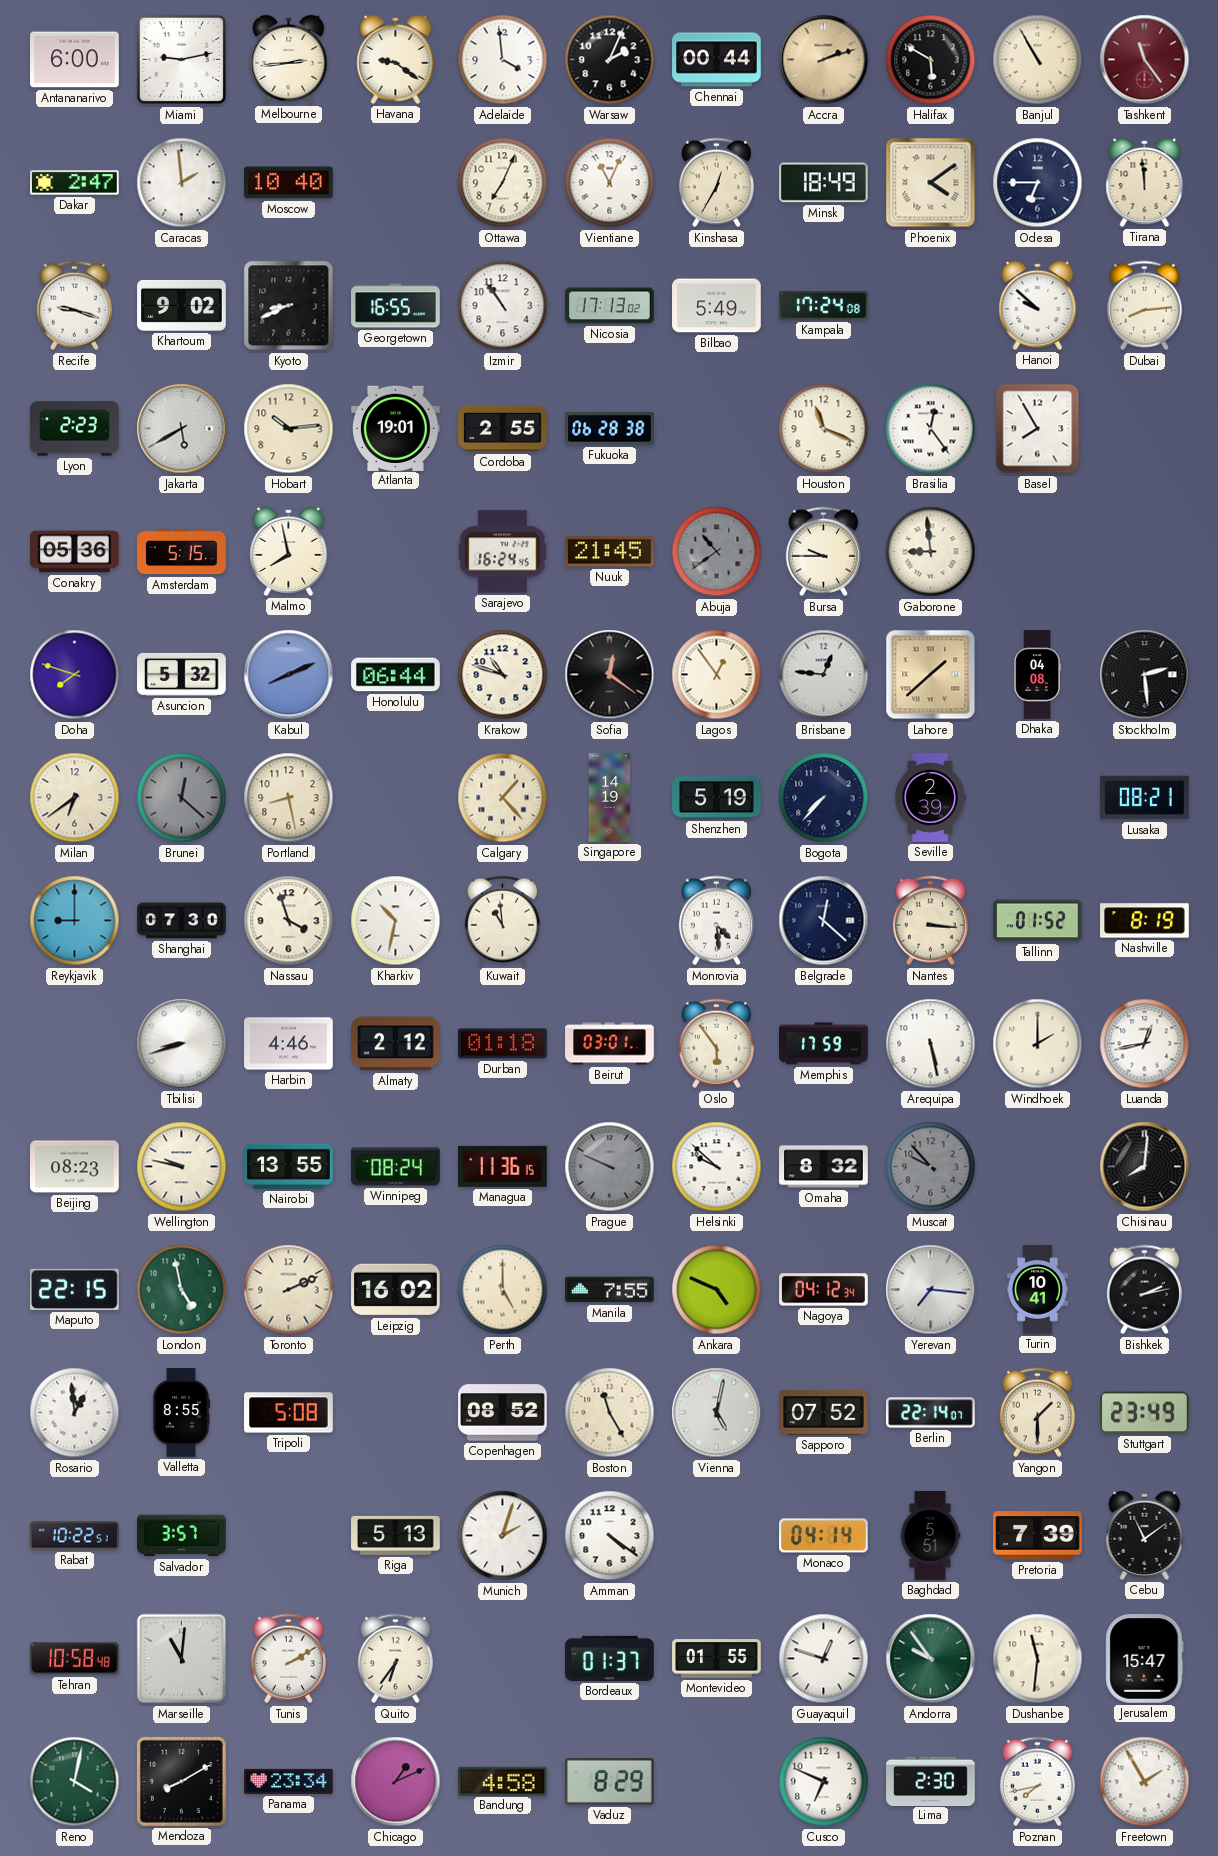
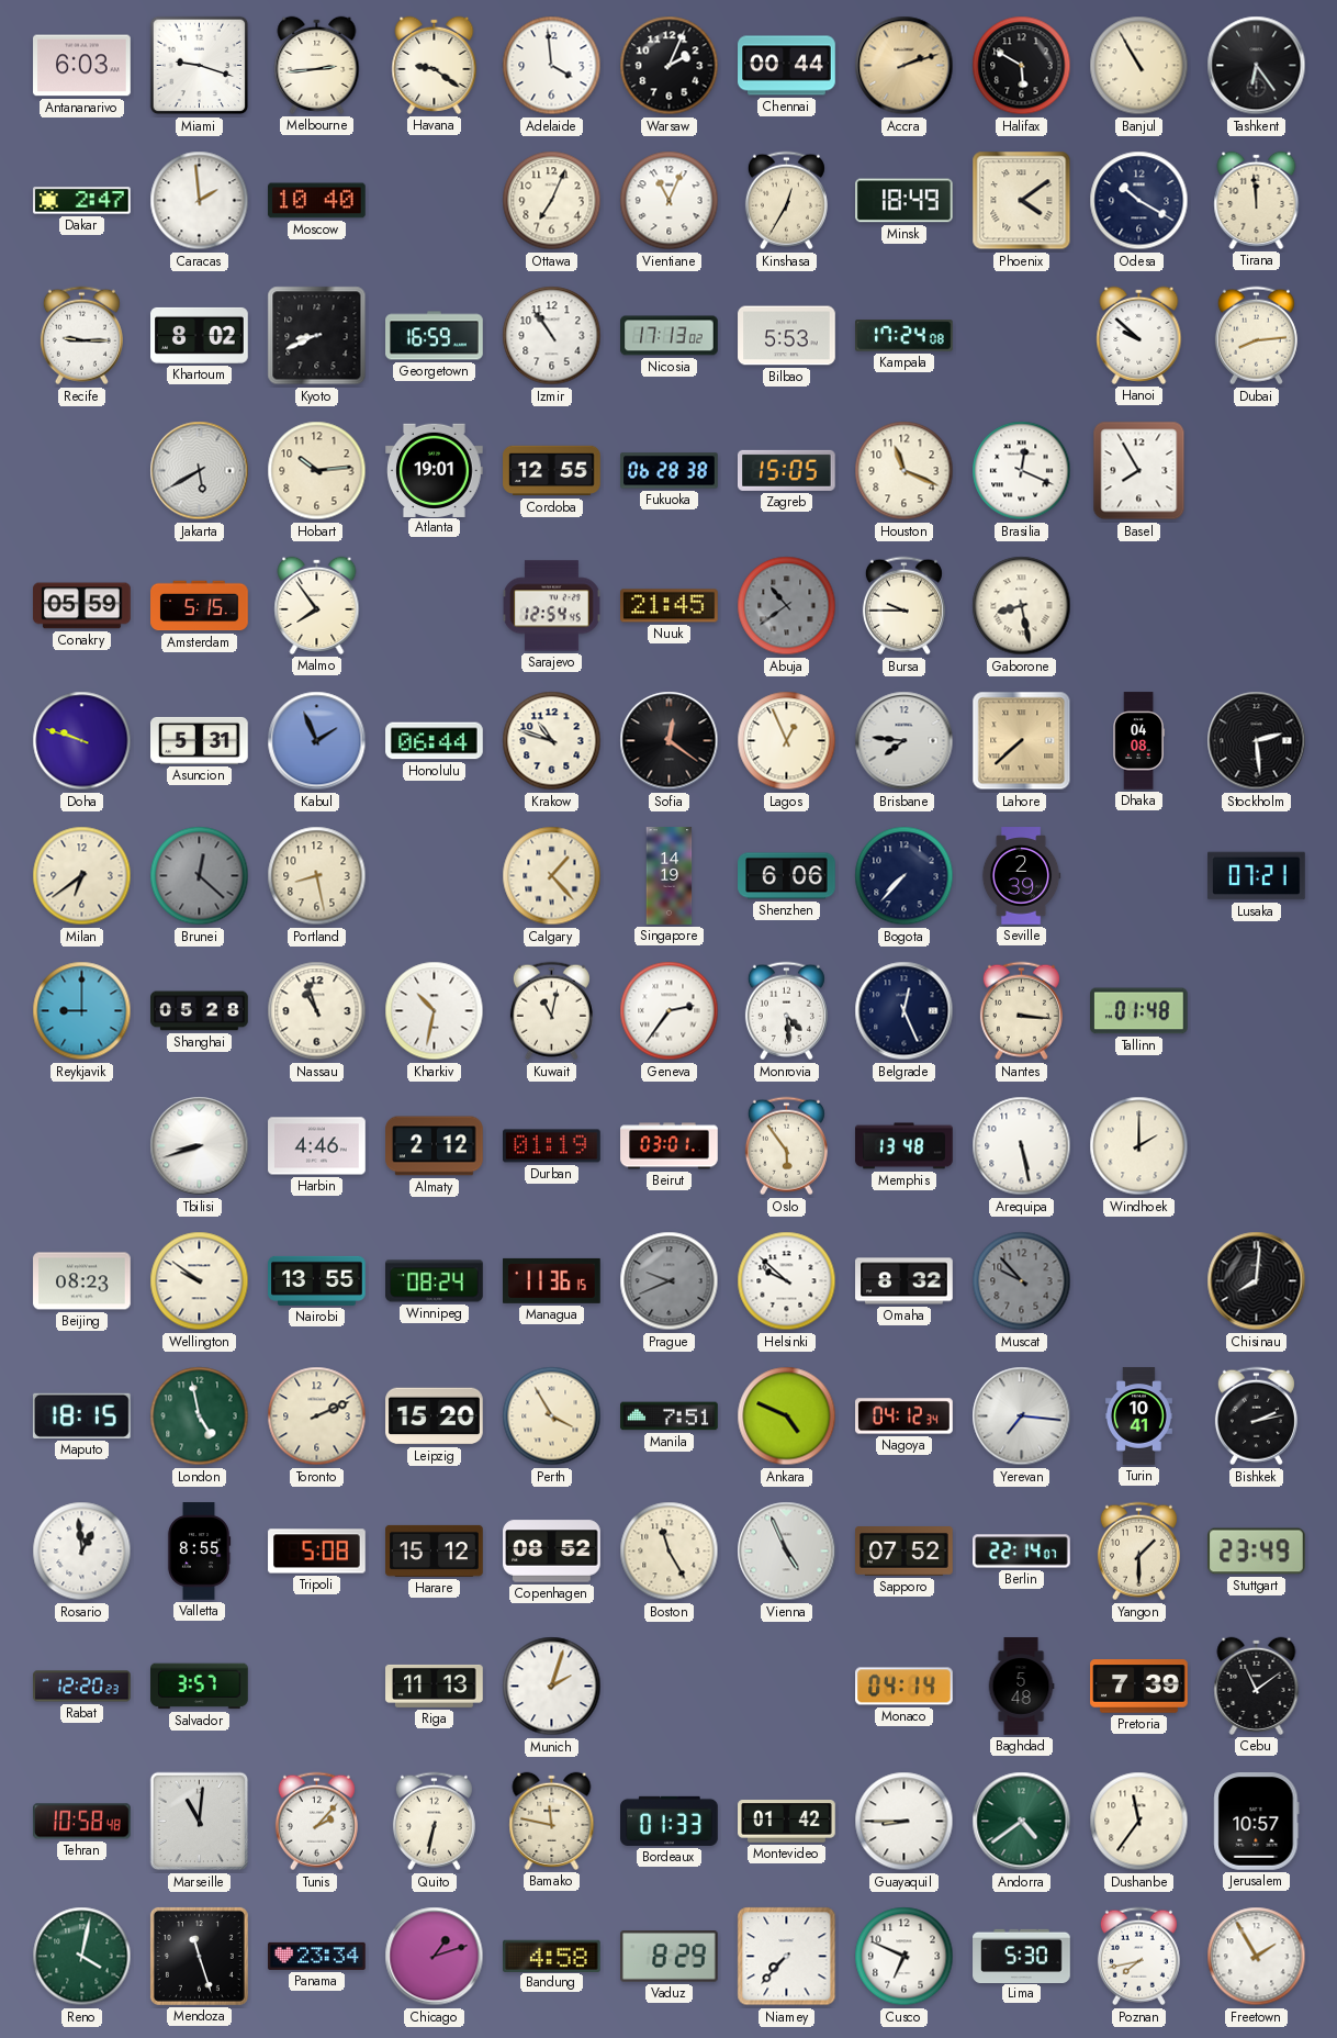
Antananarivo: 6:00 -> 6:03 (82, 66)
Miami: 9:13 -> 9:18 (200, 66)
Tashkent: 11:24 -> 6:24 (1257, 66)
Tashkent dial: burgundy -> black (1257, 66)
Odesa: 6:45 -> 10:20 (1139, 201)
Recife: 9:18 -> 9:15 (81, 336)
Khartoum: 9:02 -> 8:02 (200, 335)
Georgetown: 16:55 -> 16:59 (435, 336)
Bilbao: 5:49 -> 5:53 (787, 336)
Lyon: 2:23 -> none (75, 429)
Cordoba: 2:55 -> 12:55 (552, 471)
Zagreb: none -> 15:05 (787, 470)
Brasilia: 12:24 -> 12:19 (1022, 471)
Conakry: 05:36 -> 05:59 (82, 606)
Malmo: 7:58 -> 7:54 (317, 605)
Sarajevo: 16:24 -> 12:54 (552, 606)
Gaborone: 8:59 -> 8:28 (1022, 606)
Doha: 7:48 -> 9:48 (82, 741)
Asuncion: 5:32 -> 5:31 (200, 740)
Kabul: 8:11 -> 1:56 (317, 741)
Lagos: 12:54 -> 12:56 (787, 741)
Brisbane: 12:46 -> 7:46 (905, 741)
Lahore: 1:38 -> 7:38 (1022, 741)
Shenzhen: 5:19 -> 6:06 (787, 876)
Lusaka: 08:21 -> 07:21 (1257, 876)
Shanghai: 07:30 -> 05:28 (200, 1011)
Nassau: 3:57 -> 10:57 (317, 1011)
Kuwait: 10:59 -> 11:02 (551, 1011)
Geneva: none -> 2:36 (670, 1011)
Belgrade: 12:22 -> 12:26 (905, 1011)
Tallinn: 01:52 -> 01:48 (1139, 1011)
Nashville: 8:19 -> none (1145, 921)
Durban: 01:18 -> 01:19 (552, 1146)
Memphis: 17:59 -> 13:48 (905, 1146)
Luanda: 12:43 -> none (1145, 1044)
Wellington: 9:47 -> 9:51 (200, 1281)
Prague: 9:49 -> 9:41 (670, 1281)
Maputo: 22:15 -> 18:15 (82, 1415)
Leipzig: 16:02 -> 15:20 (435, 1416)
Perth: 5:00 -> 3:55 (552, 1416)
Manila: 7:55 -> 7:51 (670, 1416)
Harare: none -> 15:12 (435, 1550)
Vienna: 5:02 -> 4:56 (787, 1552)
Rabat: 10:22 -> 12:20 (82, 1687)
Riga: 5:13 -> 11:13 (435, 1686)
Amman: 4:21 -> none (610, 1536)
Baghdad: 5:51 -> 5:48 (1021, 1687)
Tunis: 2:10 -> 2:07 (316, 1822)
Quito: 6:36 -> 6:32 (434, 1822)
Bamako: none -> 11:47 (552, 1821)
Bordeaux: 01:37 -> 01:33 (670, 1821)
Montevideo: 01:55 -> 01:42 (787, 1822)
Guayaquil: 12:48 -> 8:45 (905, 1822)
Andorra: 9:54 -> 4:39 (1022, 1822)
Dushanbe: 11:31 -> 11:36 (1139, 1822)
Jerusalem: 15:47 -> 10:57 (1257, 1822)
Mendoza: 8:10 -> 11:27 (199, 1956)
Chicago: 1:11 -> 1:12 (435, 1957)
Niamey: none -> 7:37 (787, 1957)
Lima: 2:30 -> 5:30 (1022, 1956)
